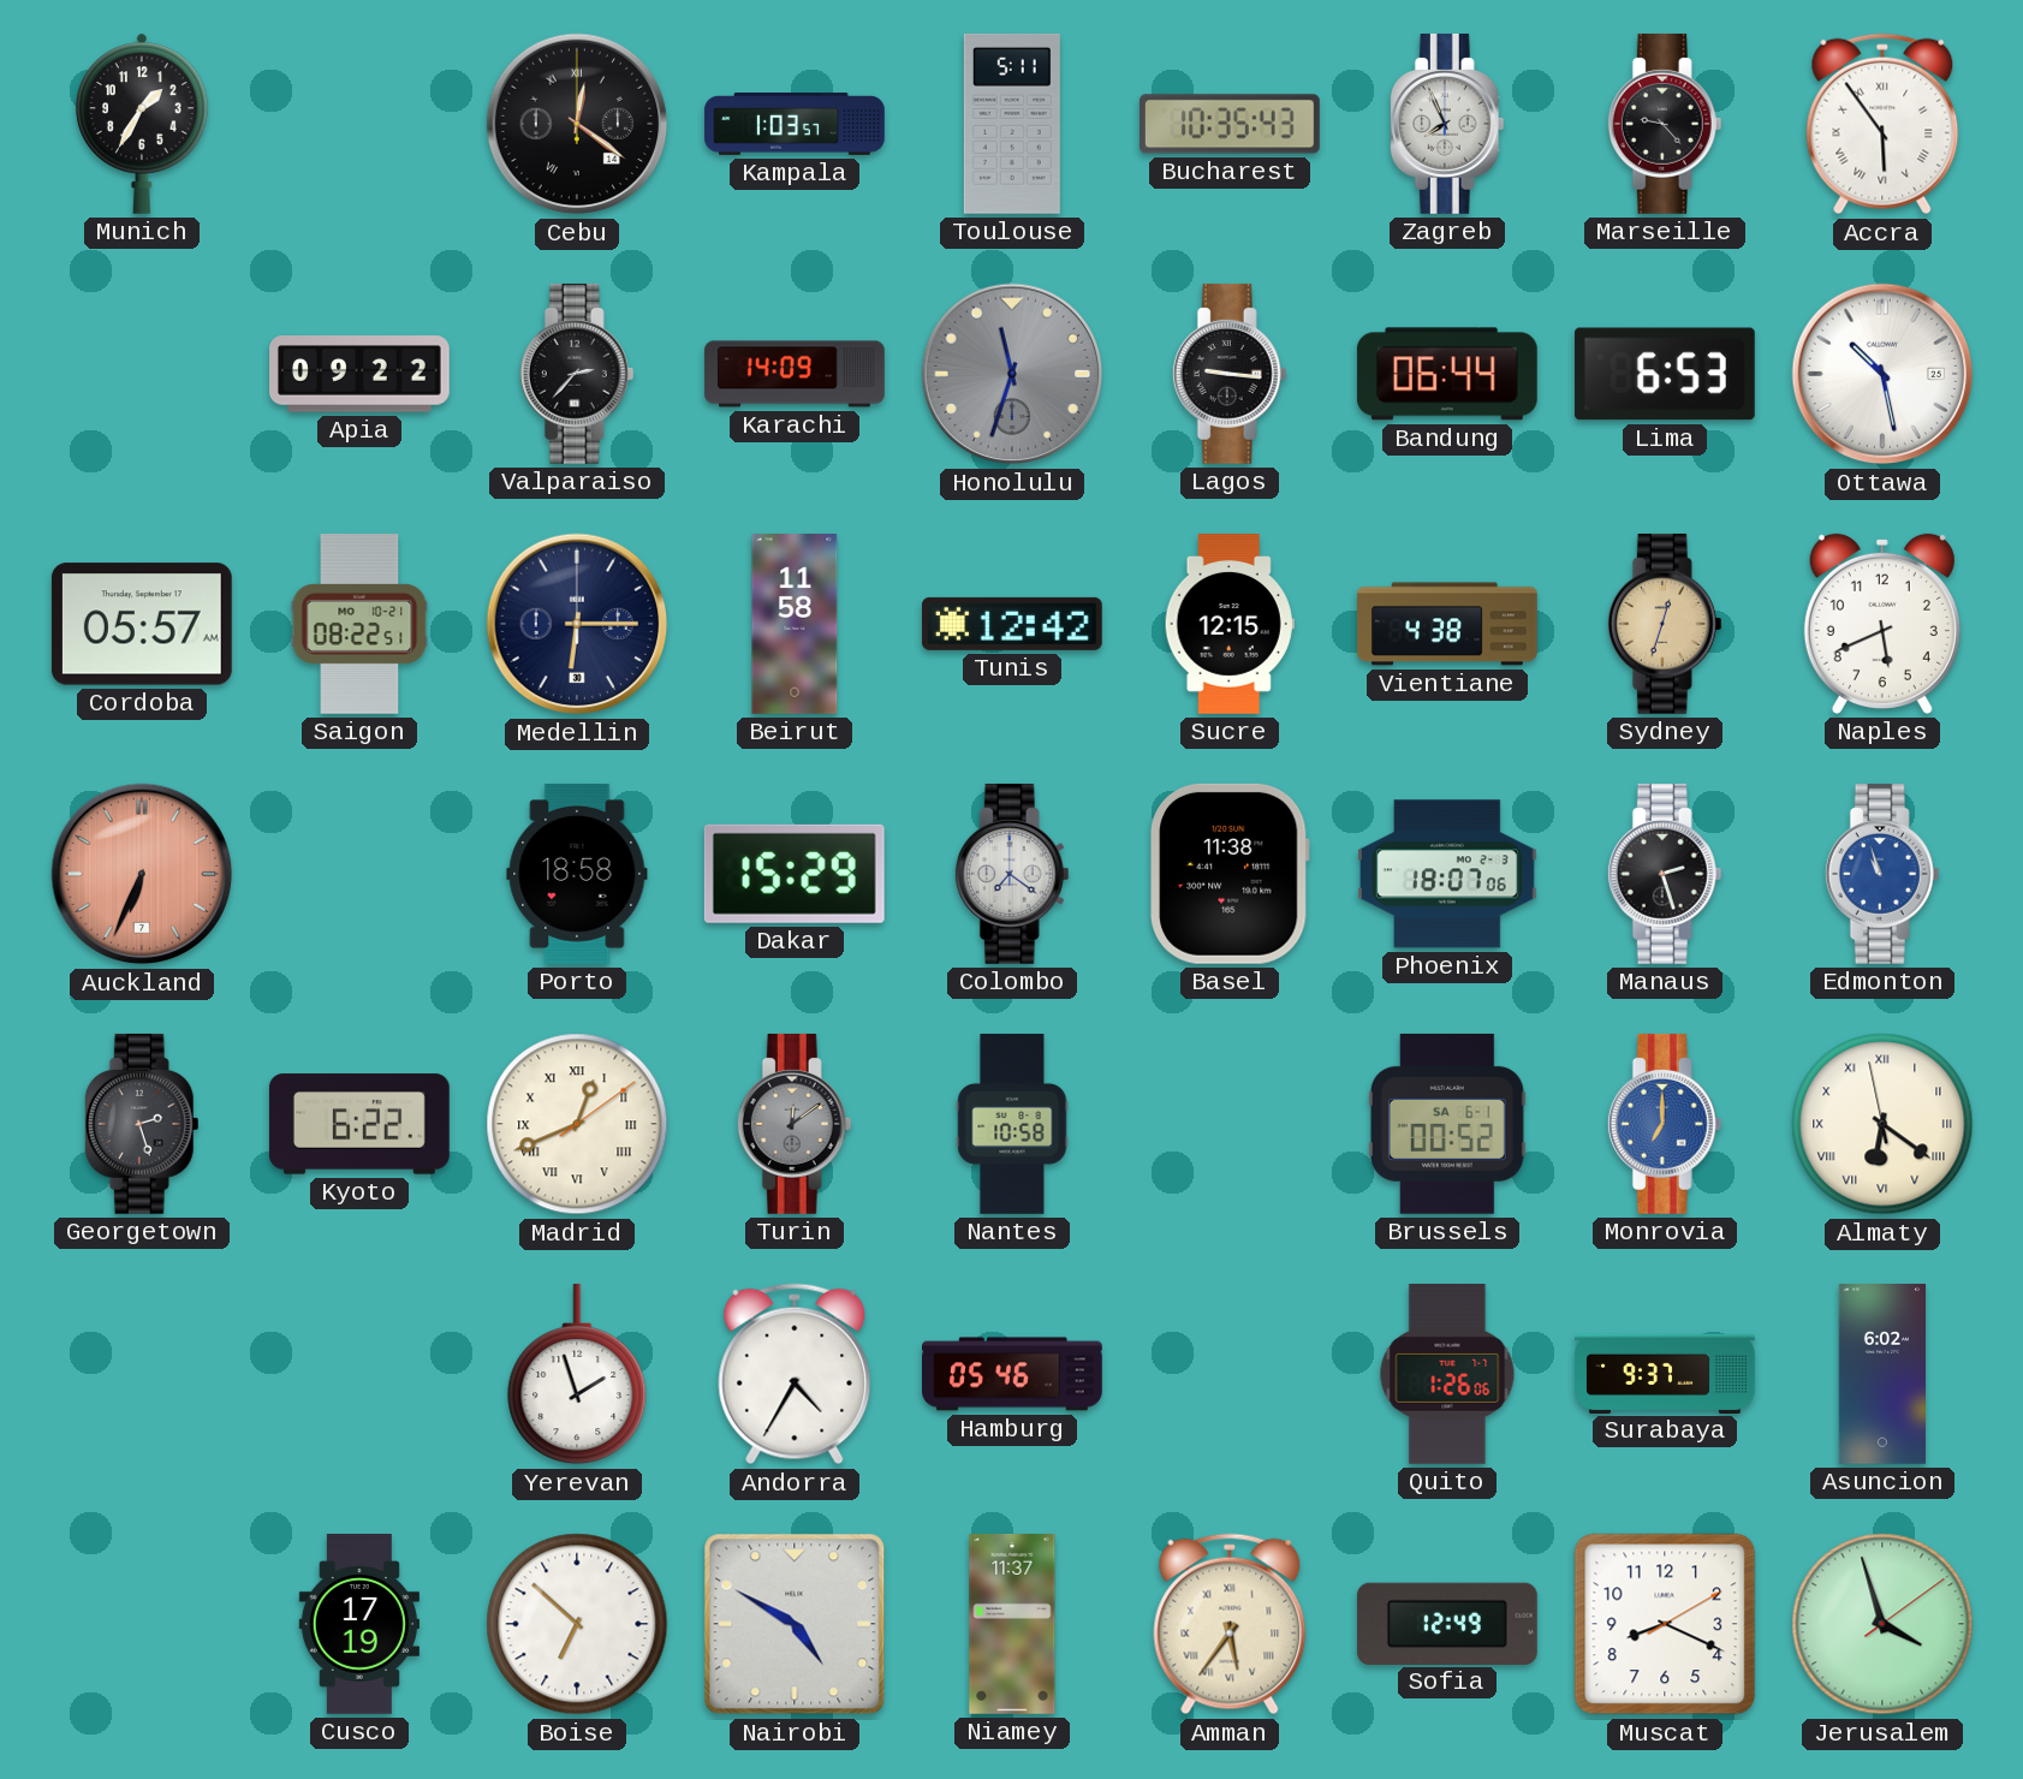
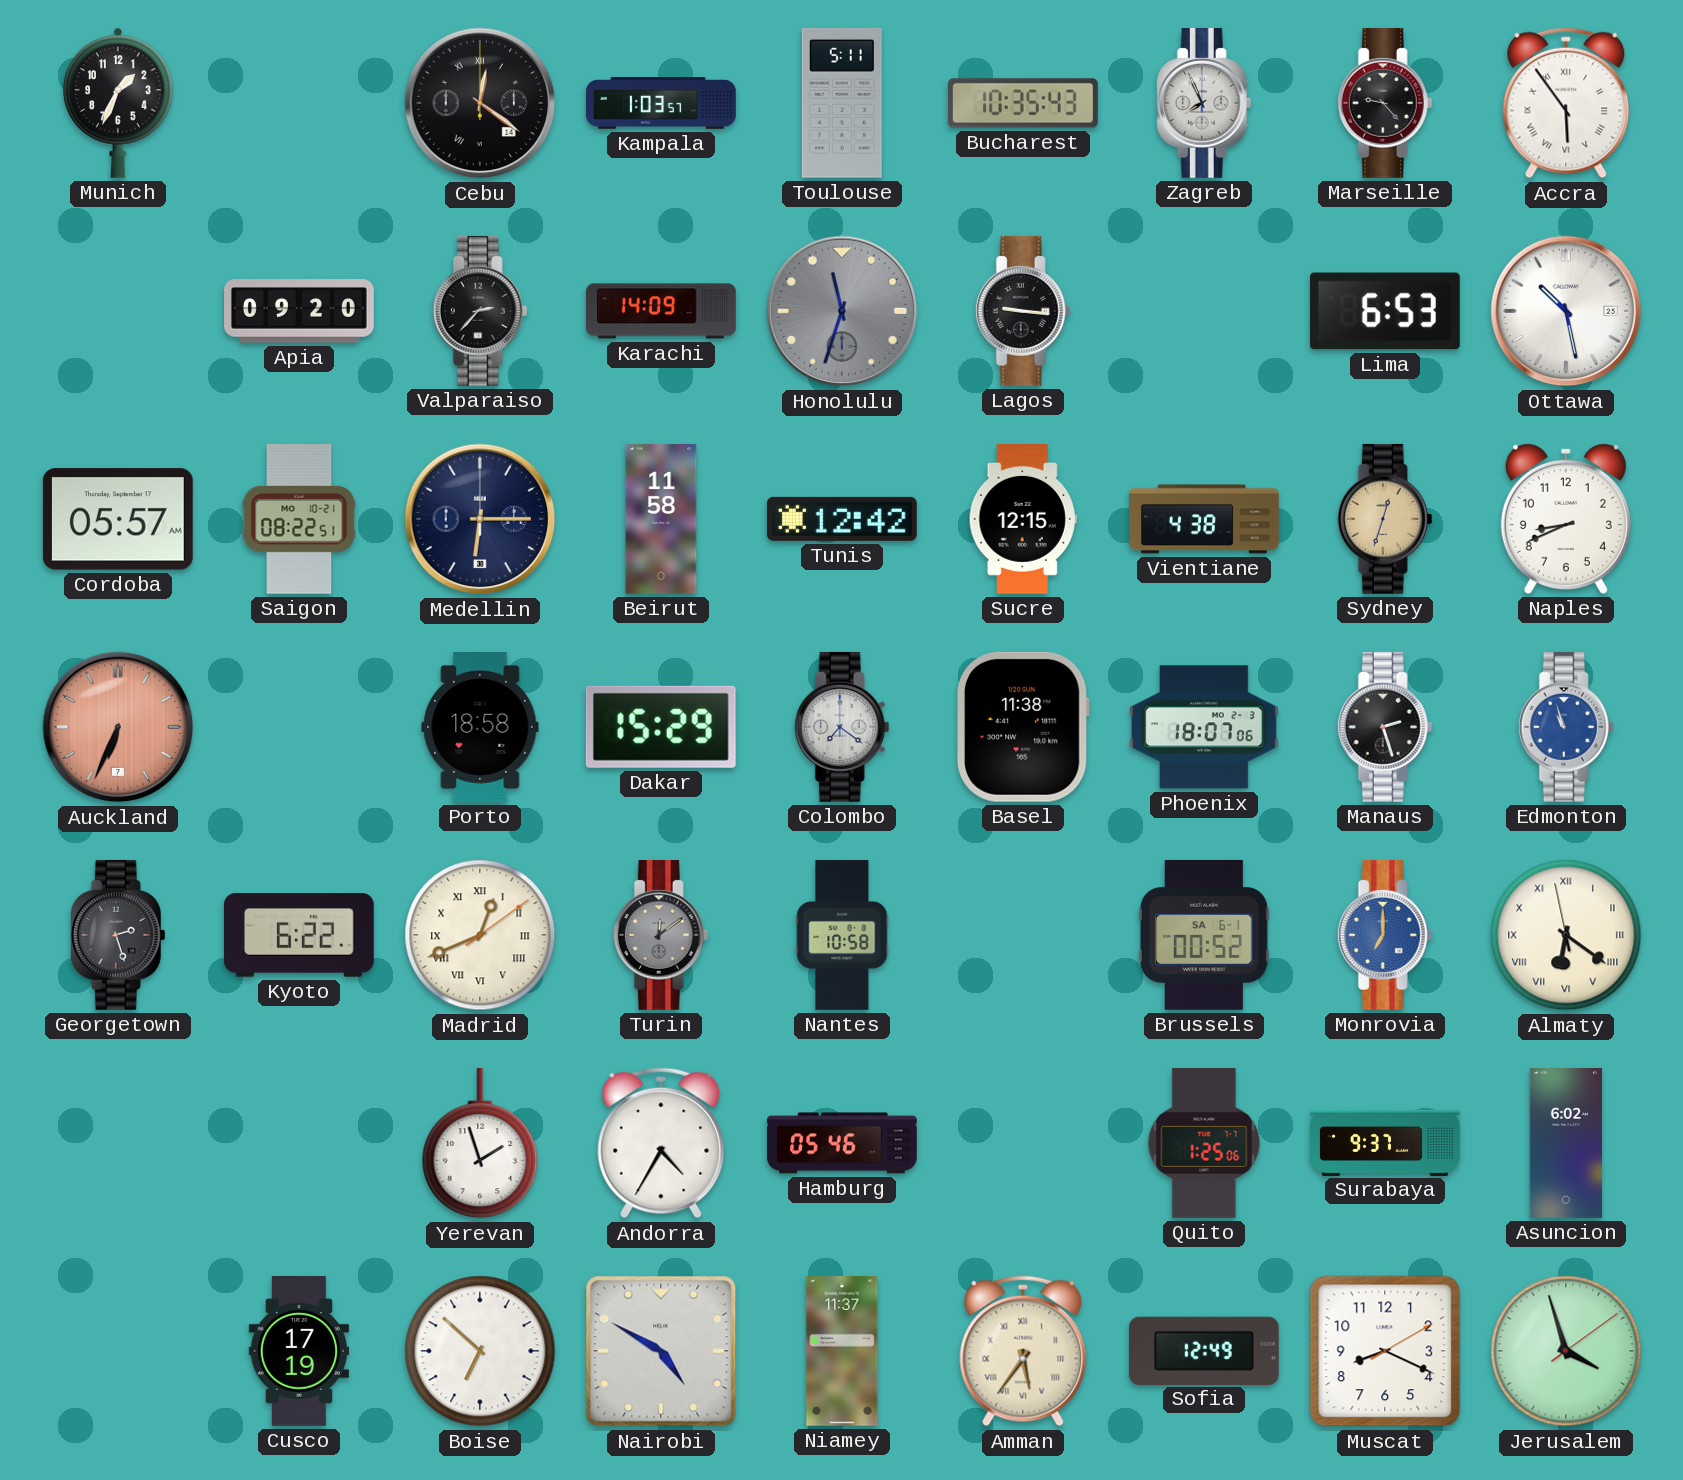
Munich: 1:35 -> 1:34 (118, 103)
Apia: 09:22 -> 09:20 (300, 311)
Bandung: 06:44 -> none (1447, 374)
Naples: 5:41 -> 8:41 (1566, 519)
Quito: 1:26 -> 1:25 (1204, 1144)
